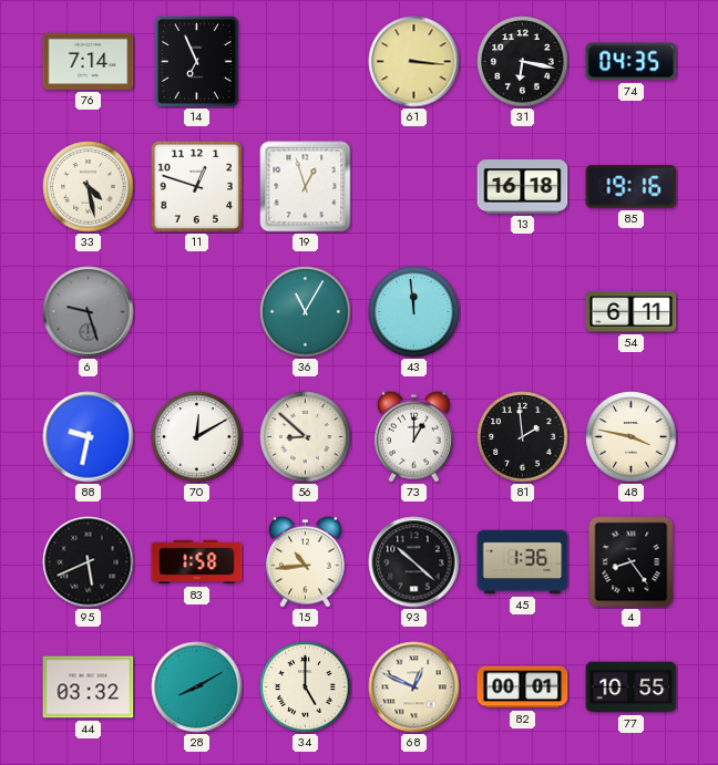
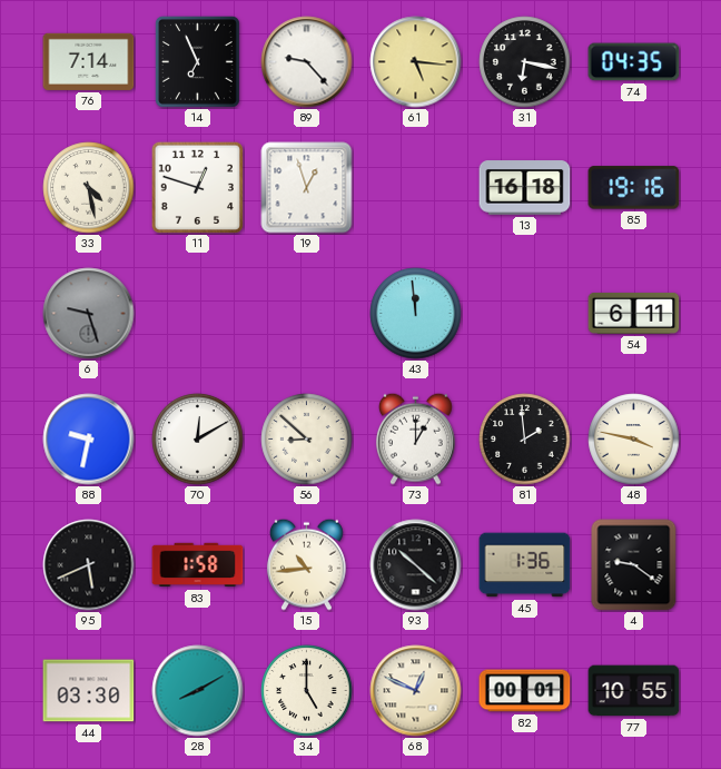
89: none -> 9:23 (307, 62)
61: 3:16 -> 5:16 (416, 62)
36: 11:05 -> none (306, 312)
4: 8:24 -> 9:21 (634, 565)
44: 03:32 -> 03:30 (89, 691)
